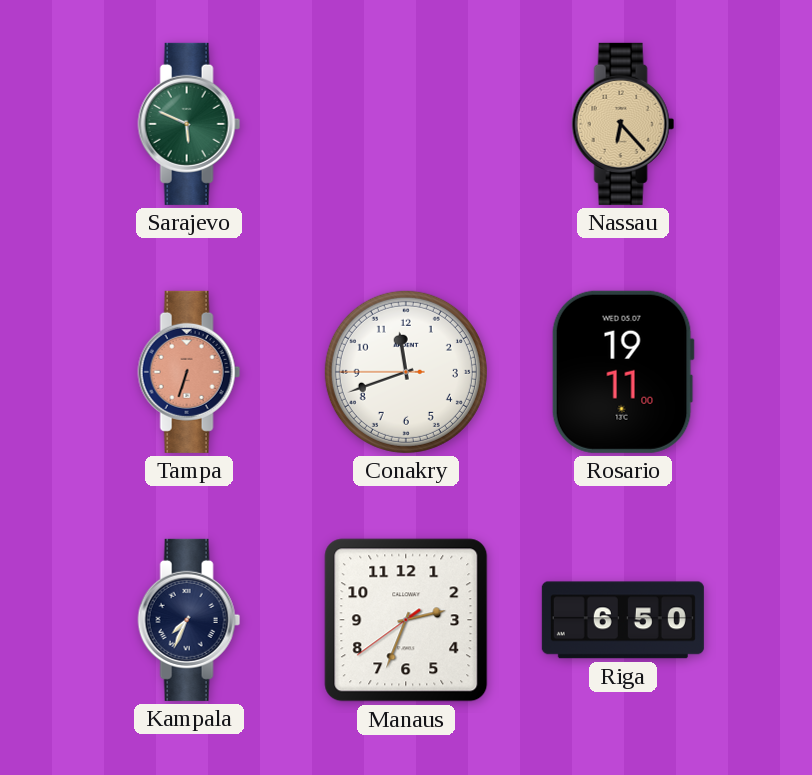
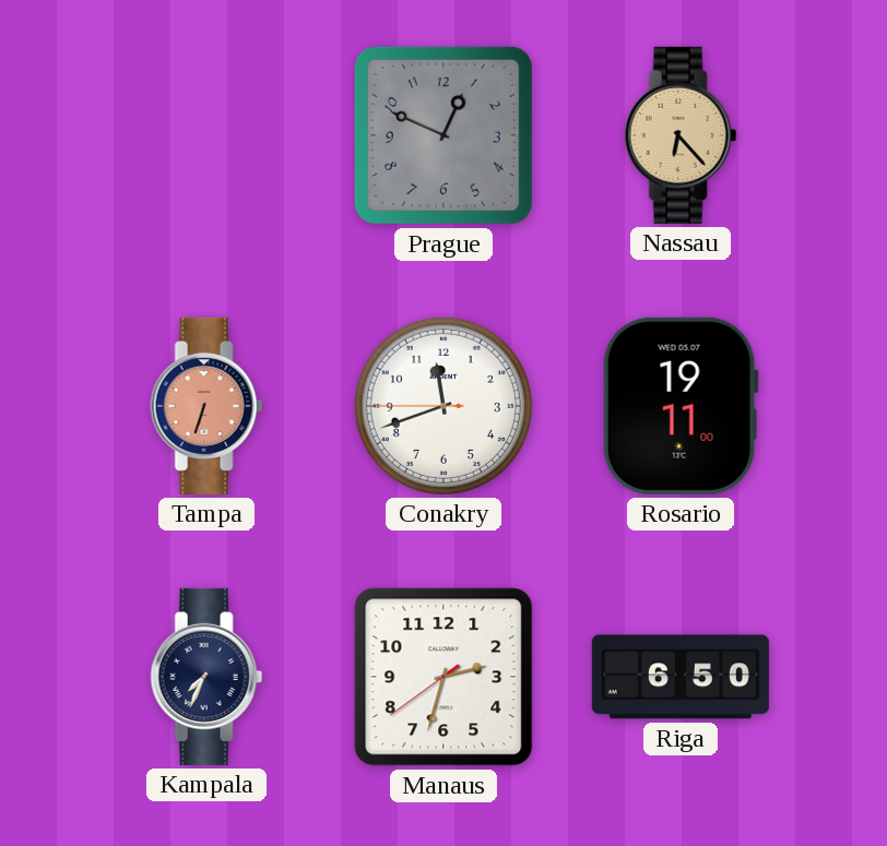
Sarajevo: 5:49 -> none (189, 124)
Prague: none -> 12:49 (443, 135)
Manaus: 2:33 -> 2:32 (443, 677)
